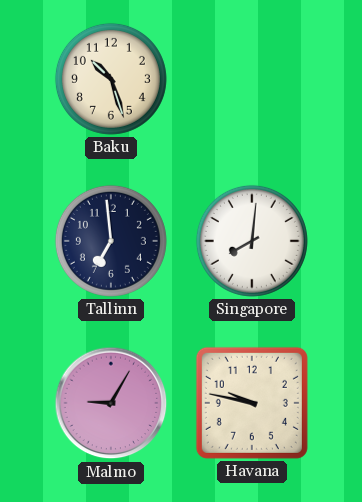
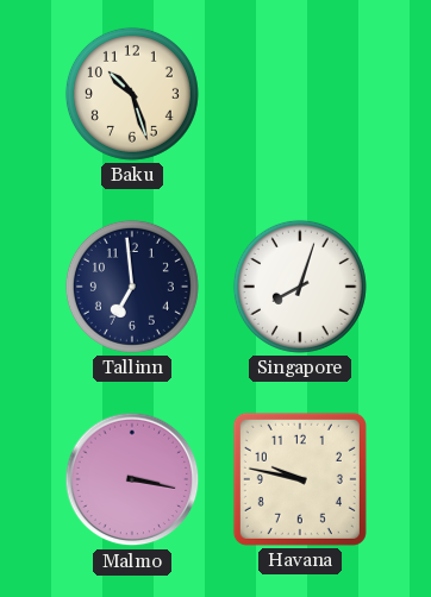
Singapore: 8:01 -> 8:03 (300, 287)
Malmo: 9:05 -> 3:17 (132, 479)
